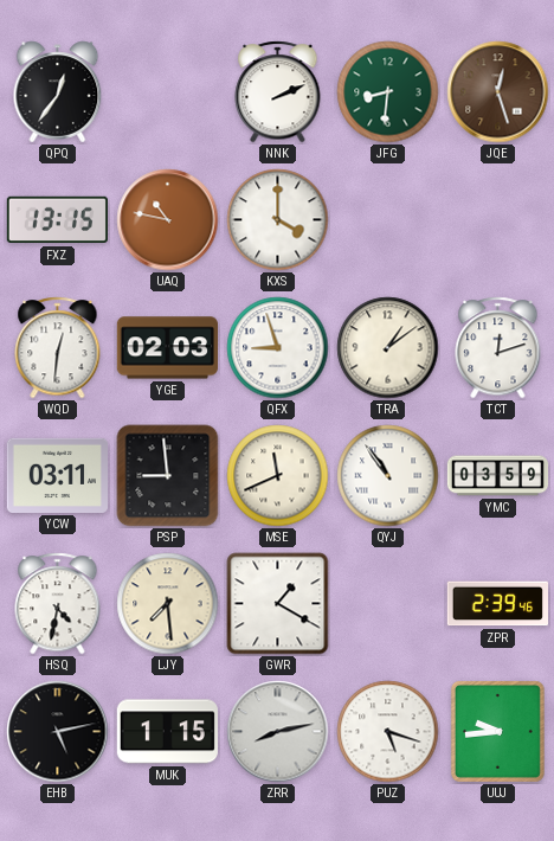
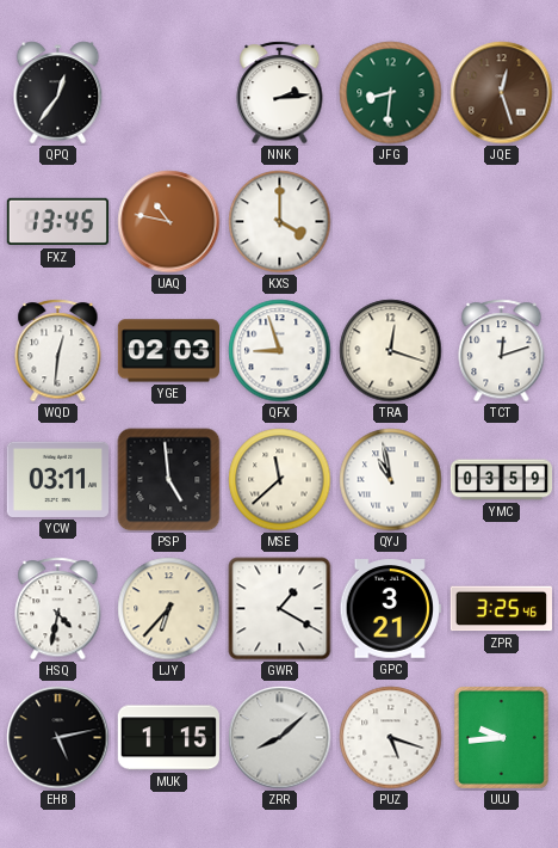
NNK: 2:11 -> 2:14 (280, 93)
FXZ: 13:15 -> 13:45 (57, 222)
TRA: 1:09 -> 12:18 (391, 351)
PSP: 8:59 -> 4:59 (169, 480)
MSE: 11:41 -> 11:38 (280, 480)
QYJ: 10:54 -> 10:58 (391, 480)
LJY: 7:29 -> 6:37 (169, 609)
GPC: none -> 3:21 (390, 609)
ZPR: 2:39 -> 3:25 (501, 609)
ZRR: 8:13 -> 8:08 (280, 738)
